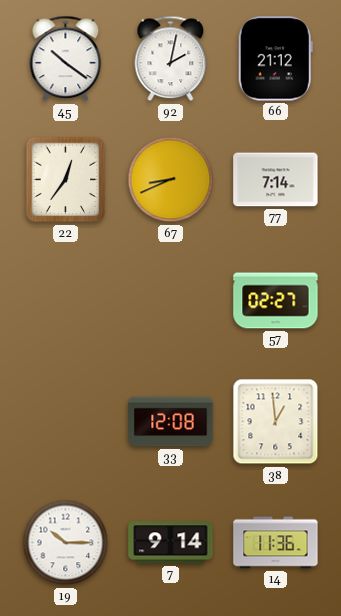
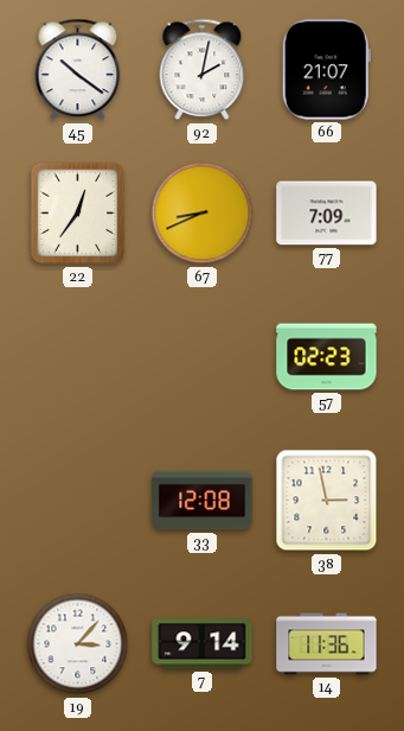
66: 21:12 -> 21:07 (326, 70)
77: 7:14 -> 7:09 (327, 214)
57: 02:27 -> 02:23 (327, 357)
38: 12:59 -> 2:58 (327, 501)
19: 10:15 -> 3:07 (78, 644)
